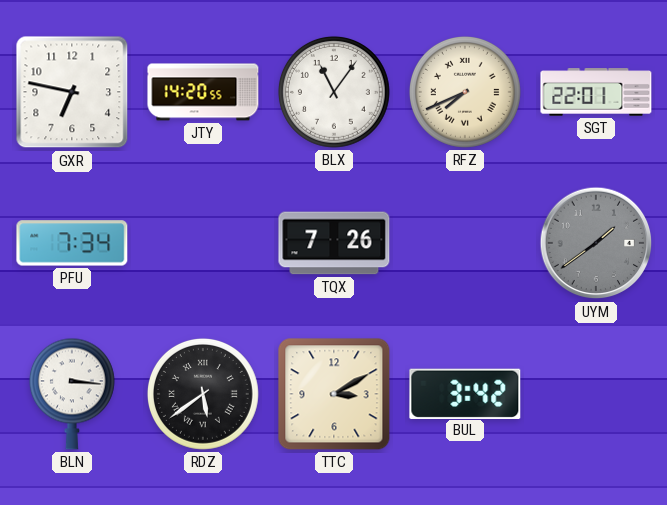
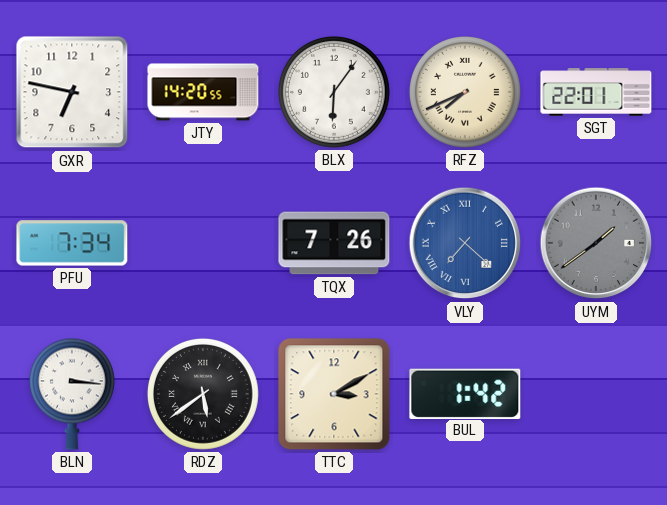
BLX: 11:06 -> 6:06 (334, 92)
VLY: none -> 7:22 (465, 243)
BUL: 3:42 -> 1:42 (465, 393)
